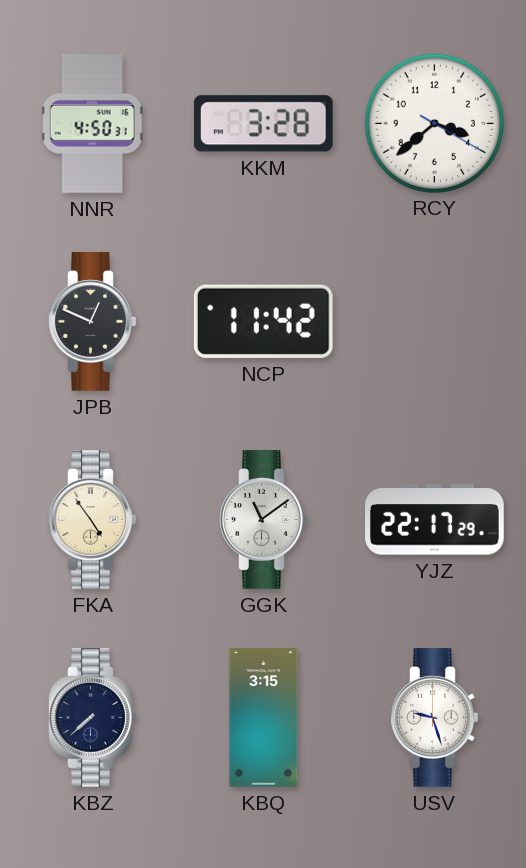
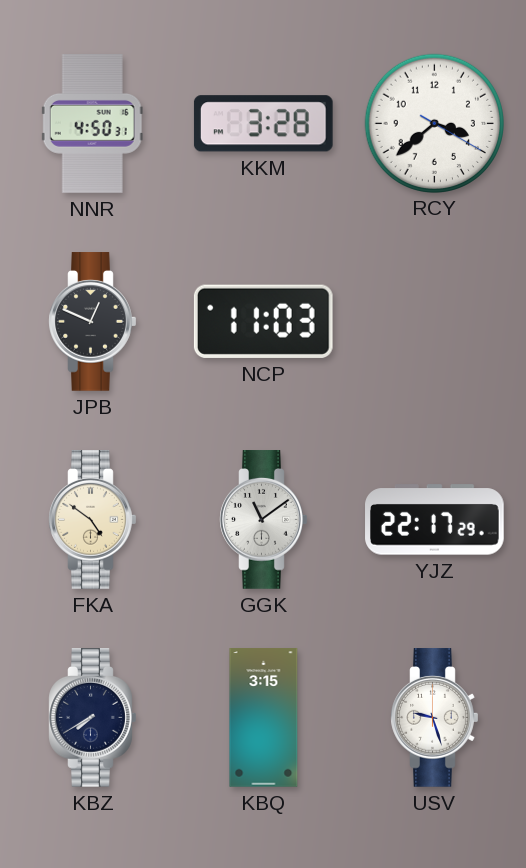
NCP: 11:42 -> 11:03 (263, 321)
FKA: 4:54 -> 4:51 (93, 520)
KBZ: 7:38 -> 7:40 (93, 718)
